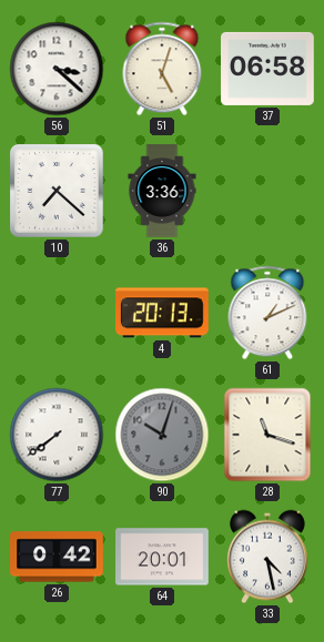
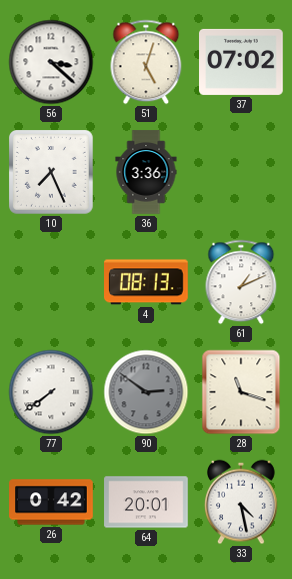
37: 06:58 -> 07:02 (241, 62)
10: 7:22 -> 7:26 (52, 173)
4: 20:13 -> 08:13 (147, 282)
90: 10:03 -> 2:51 (146, 392)
